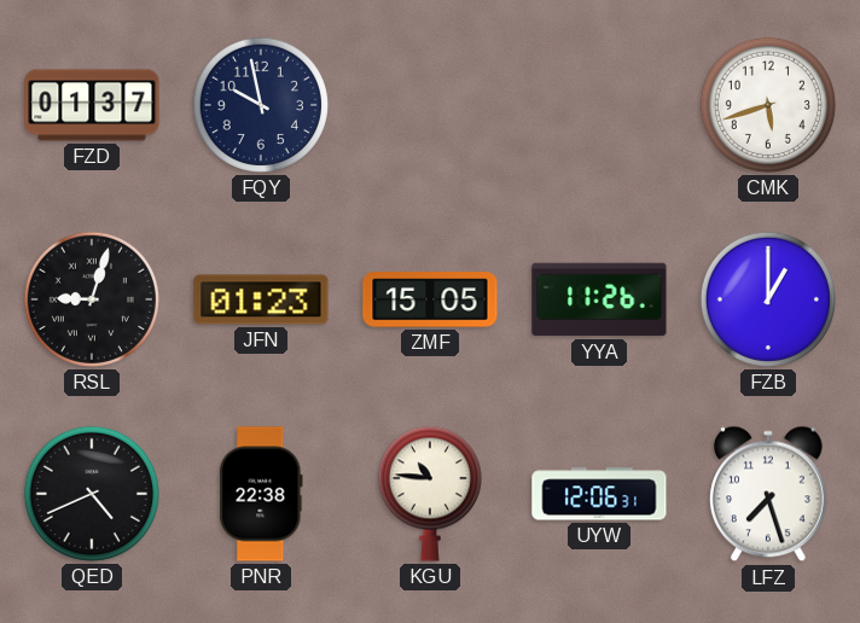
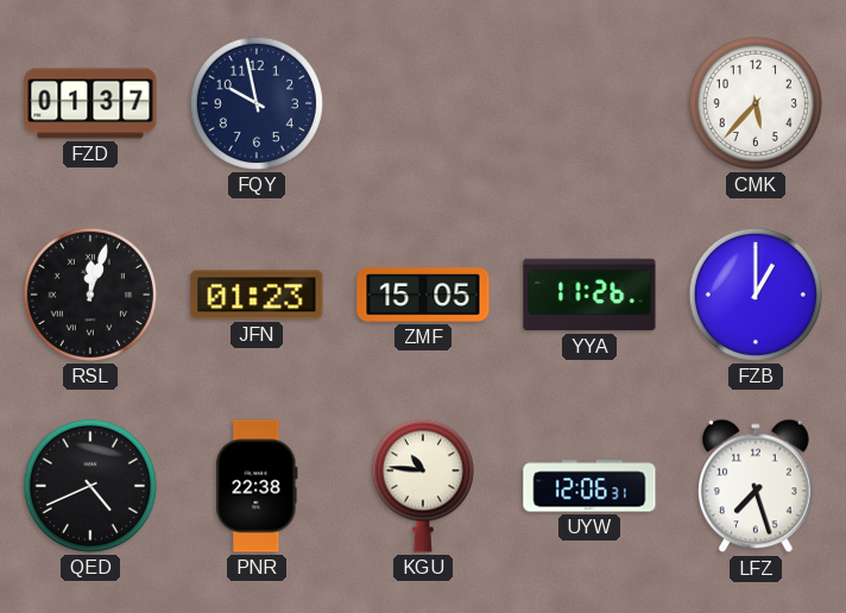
CMK: 5:42 -> 5:37 (756, 103)
RSL: 9:03 -> 12:03 (90, 295)
